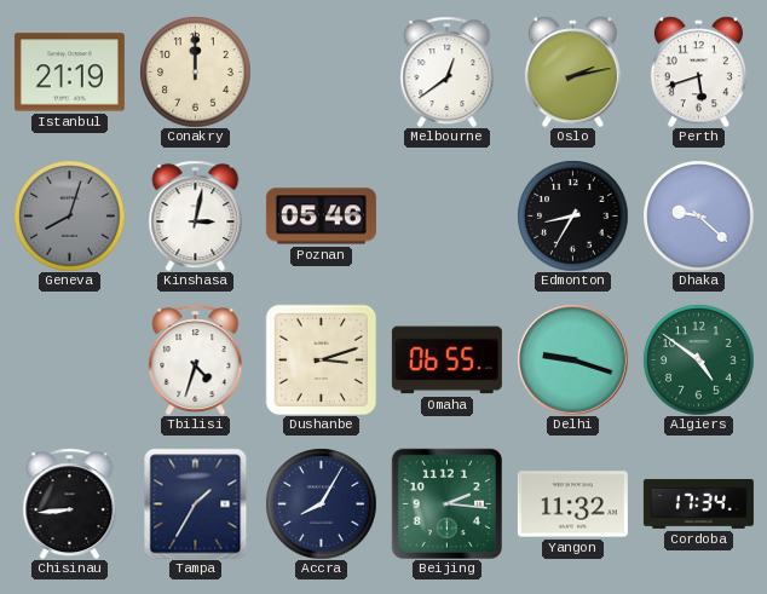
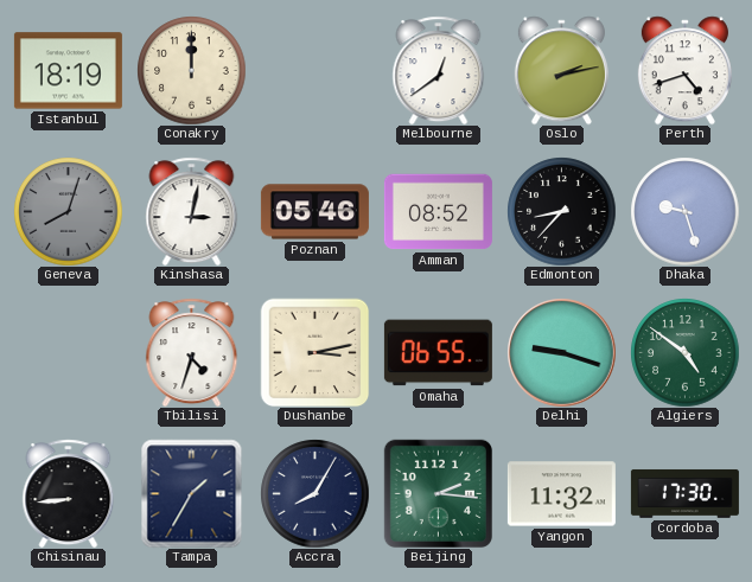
Istanbul: 21:19 -> 18:19 (68, 71)
Perth: 5:42 -> 4:42 (684, 70)
Amman: none -> 08:52 (438, 212)
Edmonton: 8:35 -> 8:37 (561, 211)
Dhaka: 9:22 -> 9:27 (684, 211)
Dushanbe: 3:12 -> 3:13 (314, 352)
Cordoba: 17:34 -> 17:30 (684, 493)
